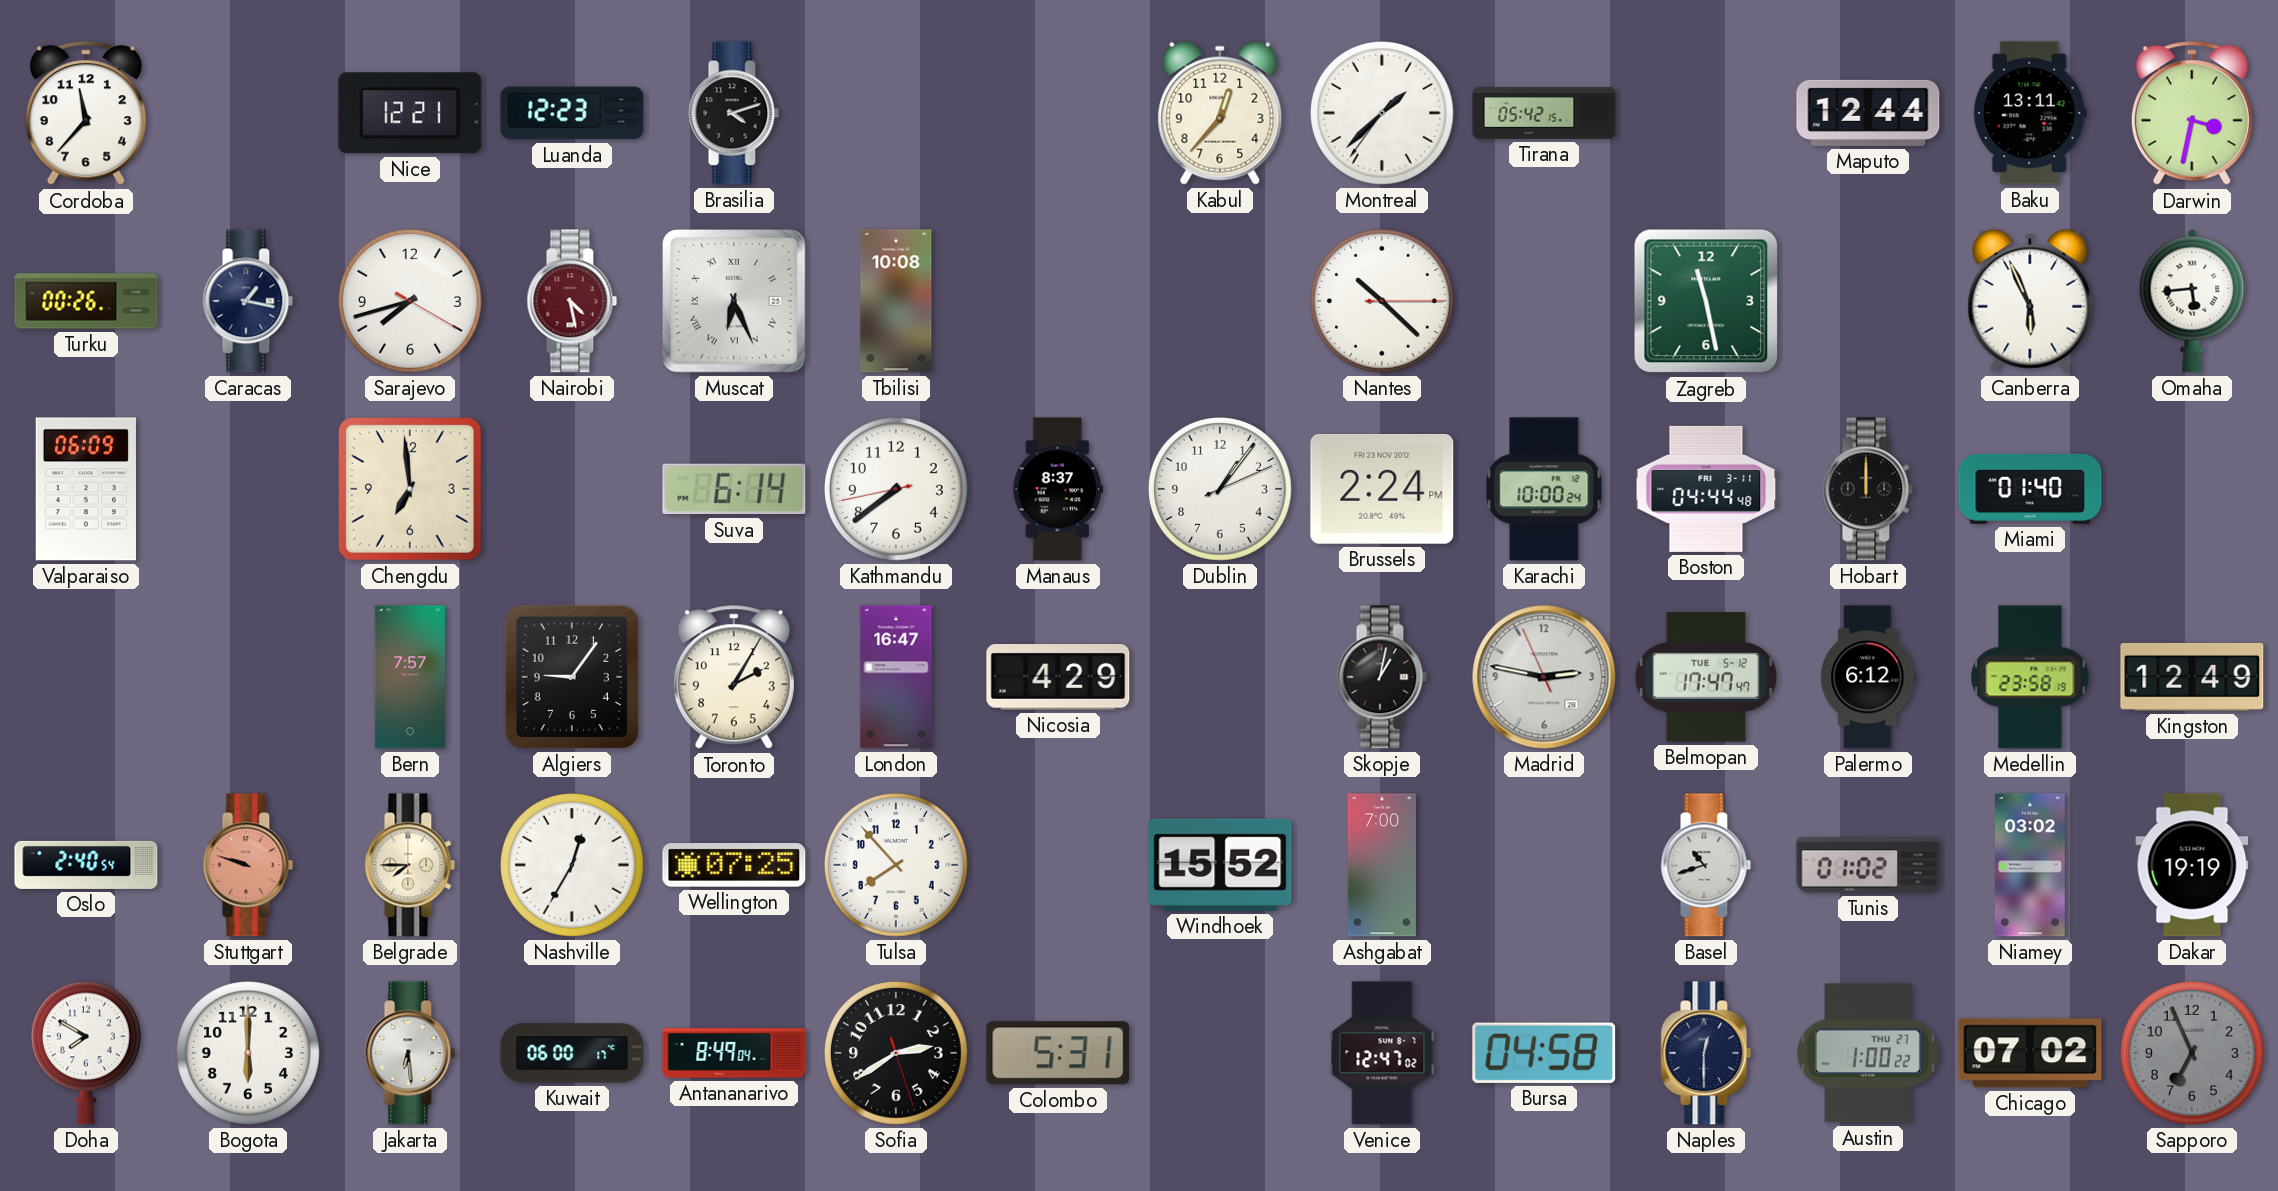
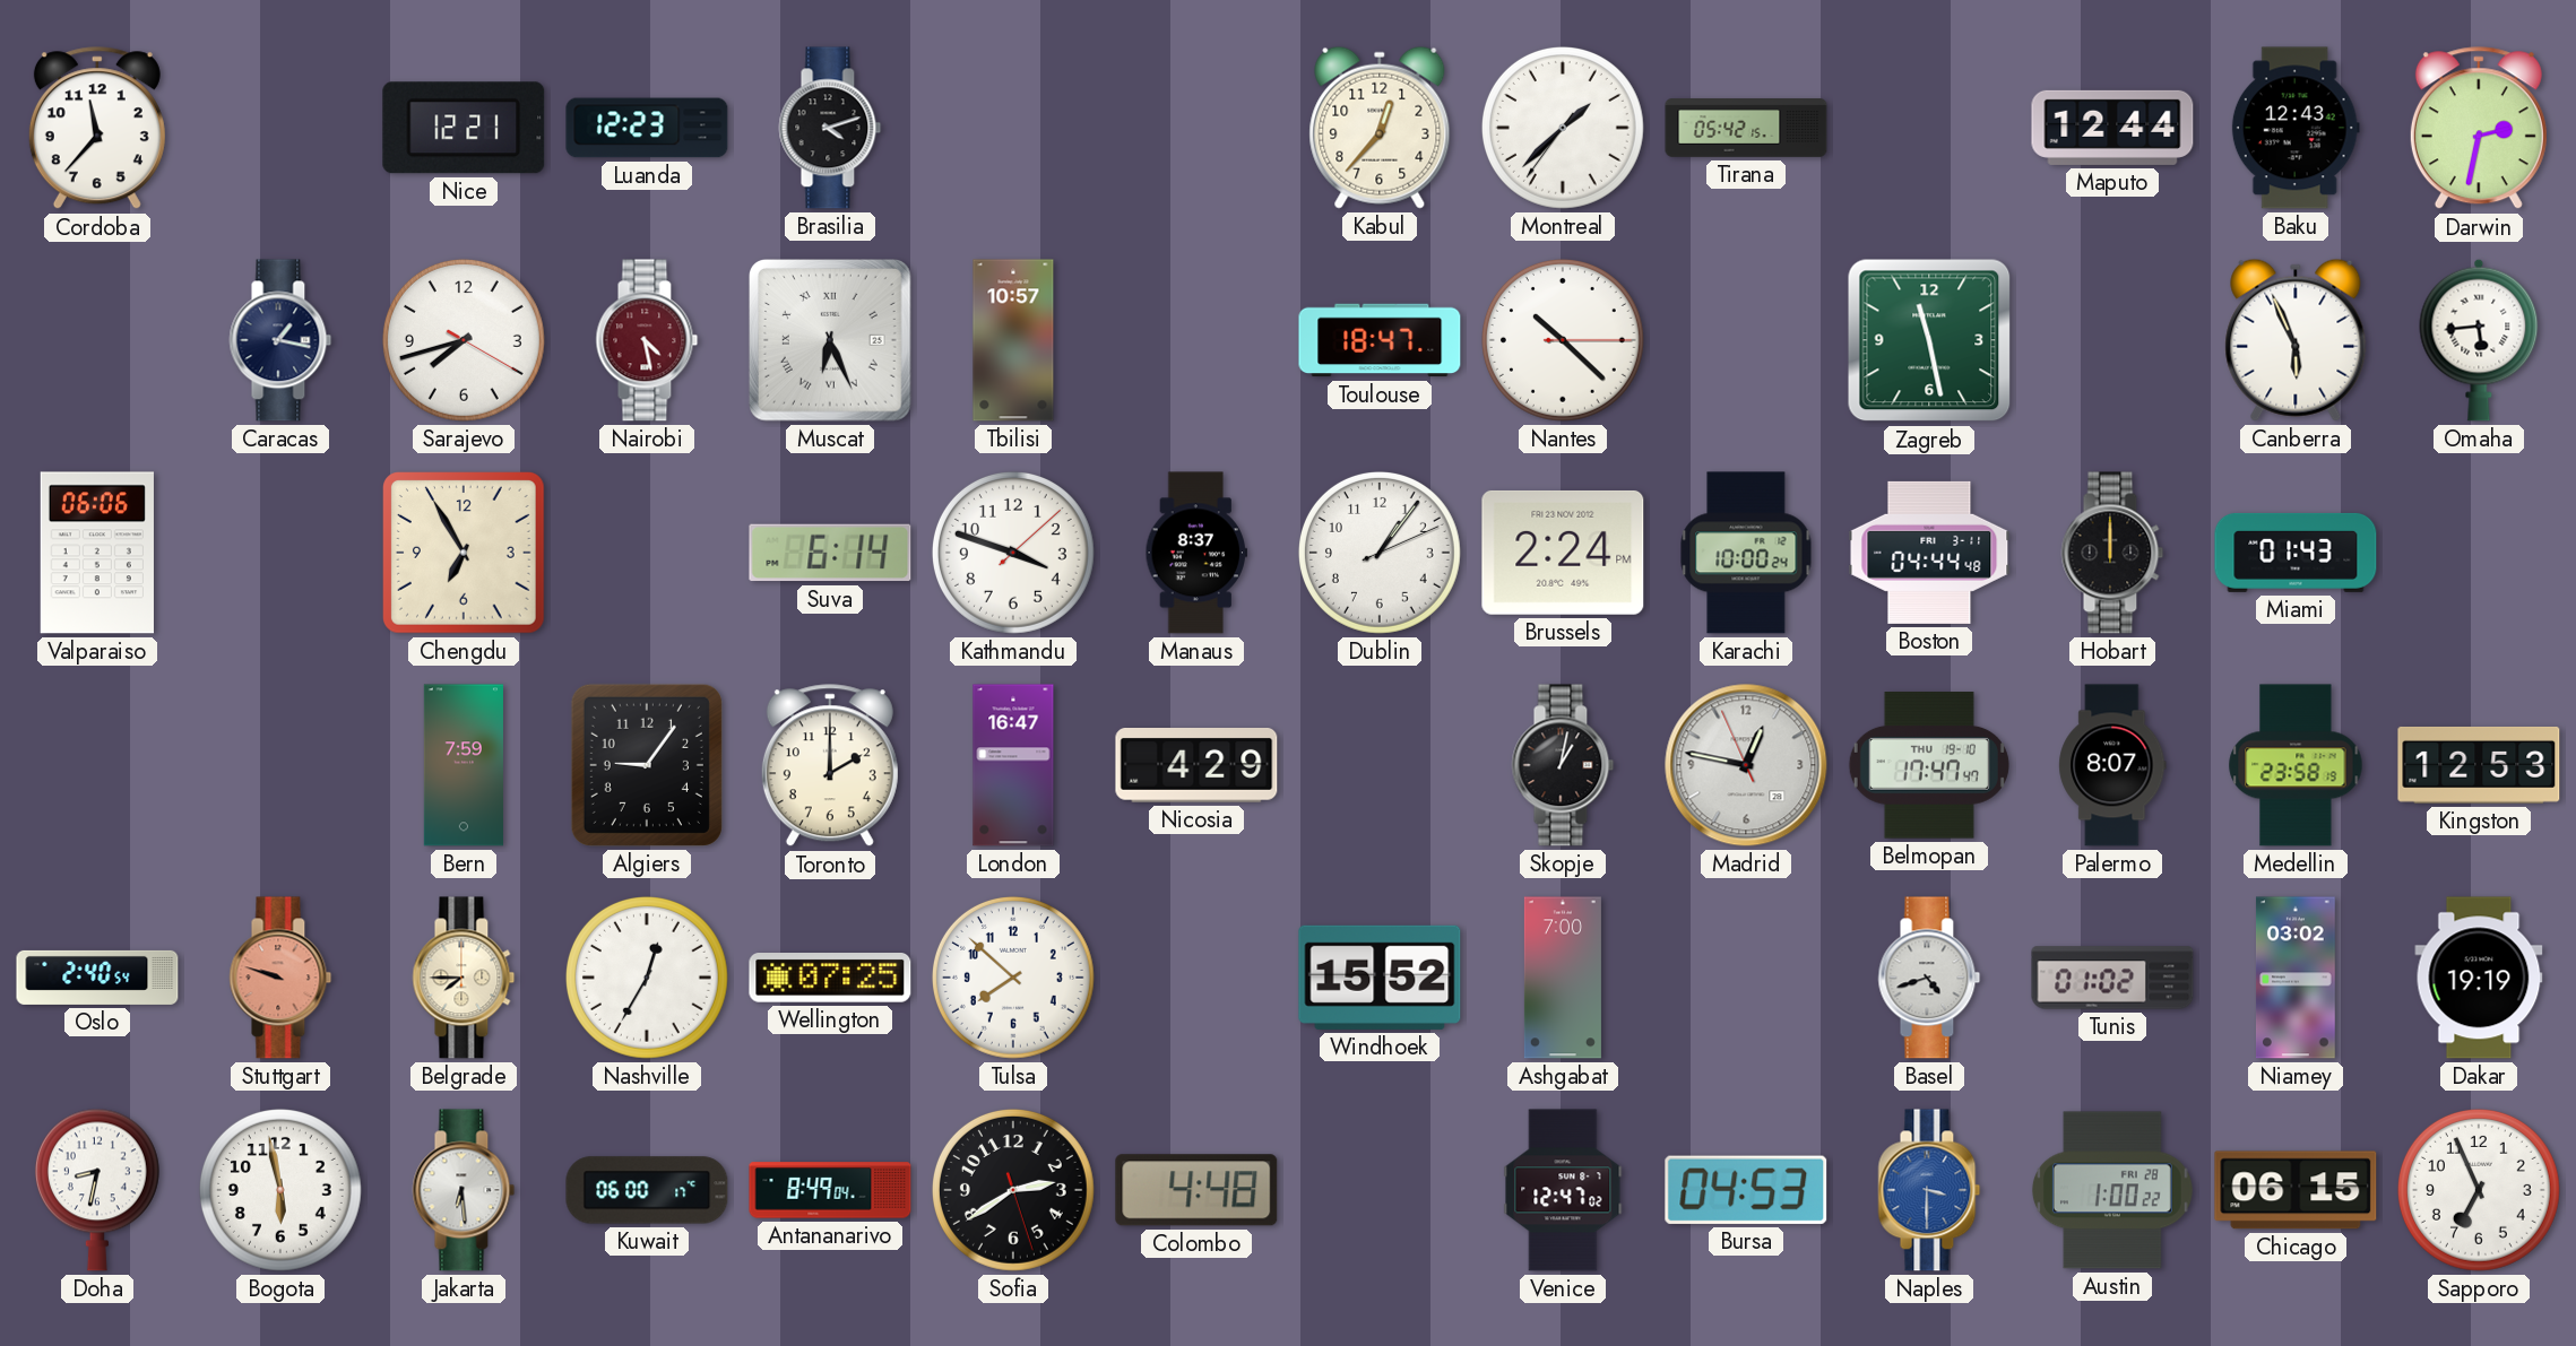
Baku: 13:11 -> 12:43 (2296, 128)
Darwin: 3:32 -> 2:32 (2479, 129)
Turku: 00:26 -> none (86, 301)
Tbilisi: 10:08 -> 10:57 (1013, 340)
Toulouse: none -> 18:47 (1380, 340)
Valparaiso: 06:09 -> 06:06 (97, 553)
Chengdu: 6:59 -> 6:55 (465, 554)
Kathmandu: 7:38 -> 3:48 (1013, 553)
Miami: 01:40 -> 01:43 (2296, 553)
Bern: 7:57 -> 7:59 (464, 765)
Toronto: 2:05 -> 2:00 (830, 766)
Madrid: 2:46 -> 12:46 (1746, 765)
Belmopan date: TUE 5-12 -> THU 19-10 (1929, 765)
Palermo: 6:12 -> 8:07 (2112, 765)
Kingston: 12:49 -> 12:53 (2479, 765)
Tulsa: 7:53 -> 7:52 (1013, 978)
Basel: 10:42 -> 4:42 (1929, 978)
Doha: 7:50 -> 8:32 (97, 1190)
Bogota: 6:00 -> 5:58 (280, 1190)
Colombo: 5:31 -> 4:48 (1196, 1190)
Bursa: 04:58 -> 04:53 (1746, 1190)
Naples: 12:30 -> 3:30 (1929, 1190)
Naples dial: navy -> blue (1929, 1190)
Austin date: THU 27 -> FRI 28 (2112, 1190)
Chicago: 07:02 -> 06:15 (2296, 1190)
Sapporo dial: grey -> white (2479, 1190)
